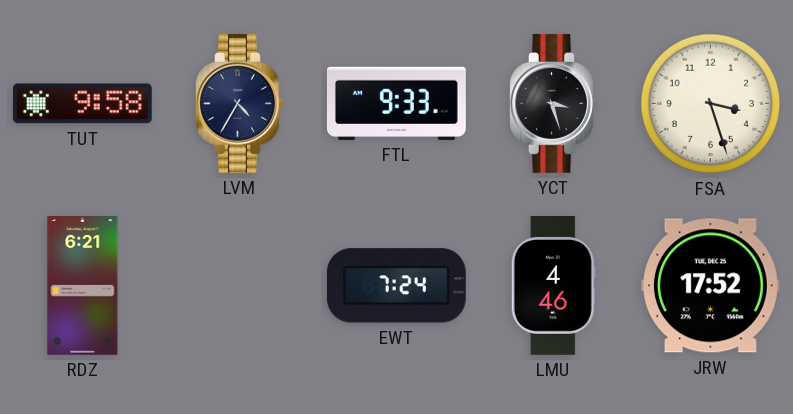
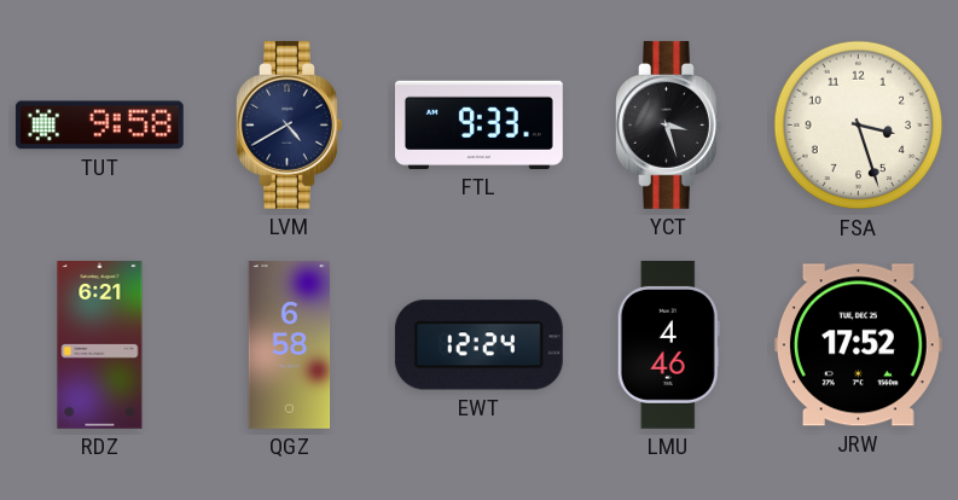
LVM: 4:35 -> 4:40 (290, 124)
QGZ: none -> 6:58 (290, 345)
EWT: 7:24 -> 12:24 (478, 345)
